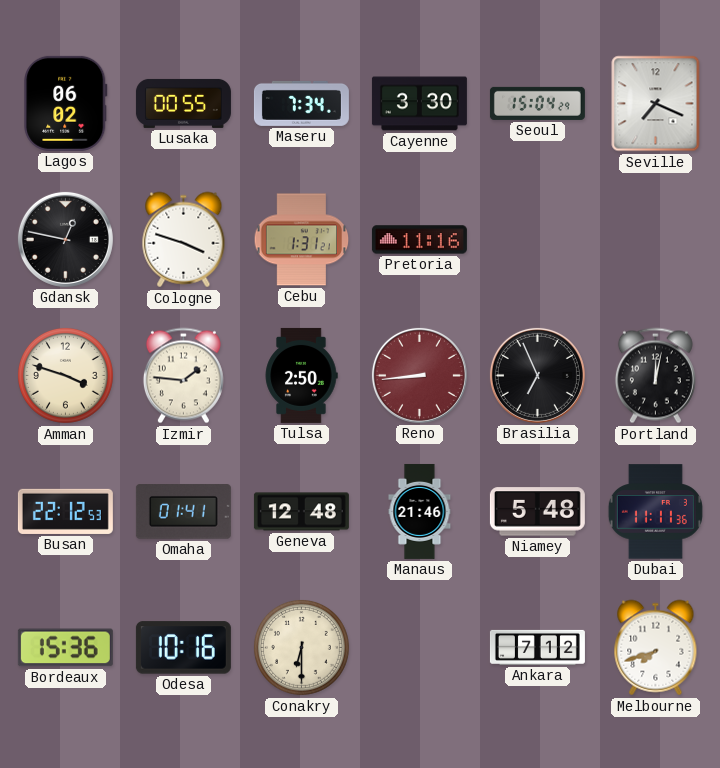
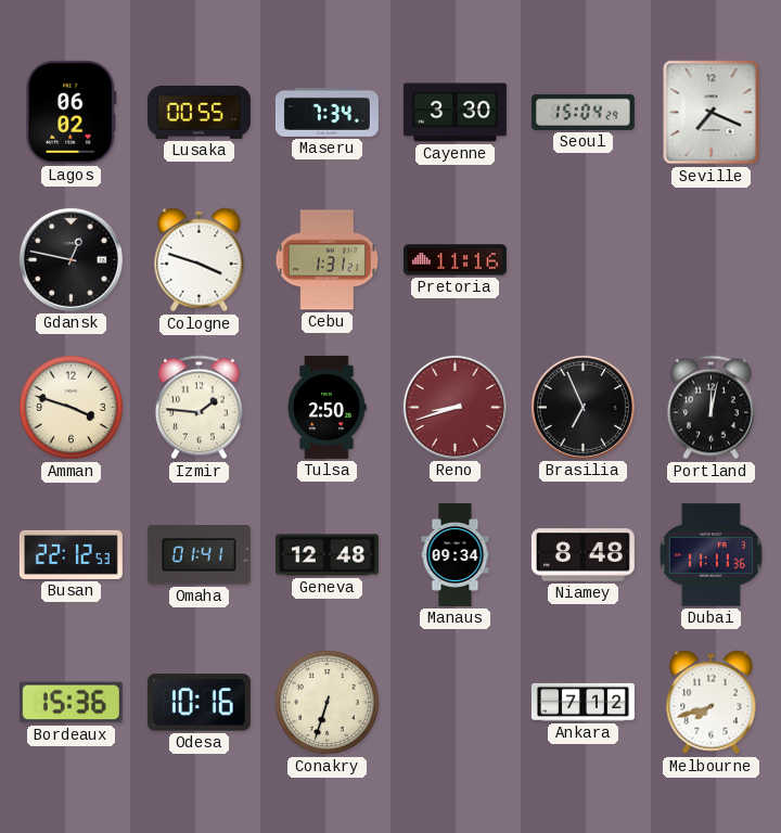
Reno: 8:44 -> 8:42 (454, 407)
Manaus: 21:46 -> 09:34 (456, 554)
Niamey: 5:48 -> 8:48 (582, 555)
Conakry: 6:30 -> 6:33 (327, 702)
